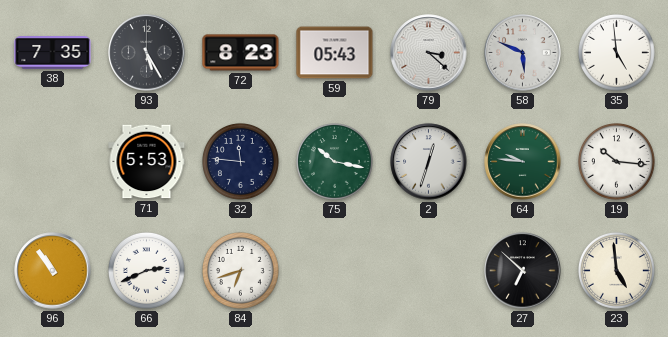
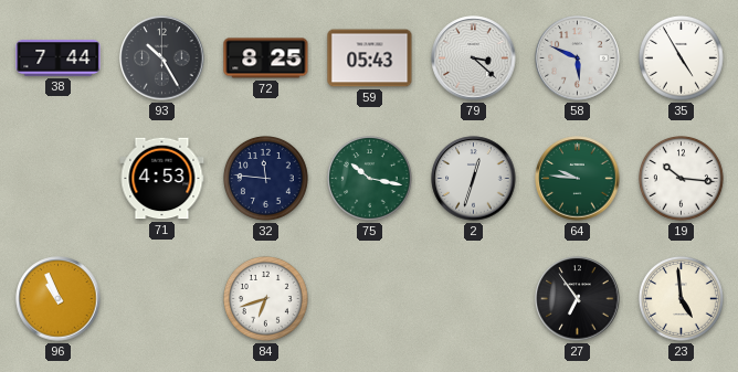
38: 7:35 -> 7:44 (59, 59)
93: 5:25 -> 10:25 (162, 59)
72: 8:23 -> 8:25 (266, 59)
35: 4:59 -> 4:55 (682, 59)
71: 5:53 -> 4:53 (162, 179)
96: 10:54 -> 10:56 (59, 299)
66: 2:41 -> none (147, 271)
27: 6:52 -> 6:54 (578, 299)
